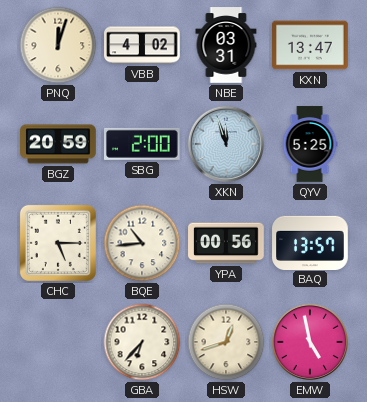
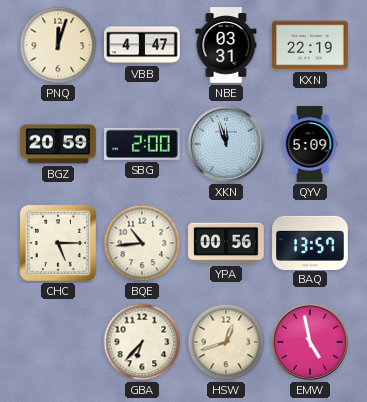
VBB: 4:02 -> 4:47 (142, 45)
KXN: 13:47 -> 22:19 (311, 45)
QYV: 5:25 -> 5:09 (310, 144)
